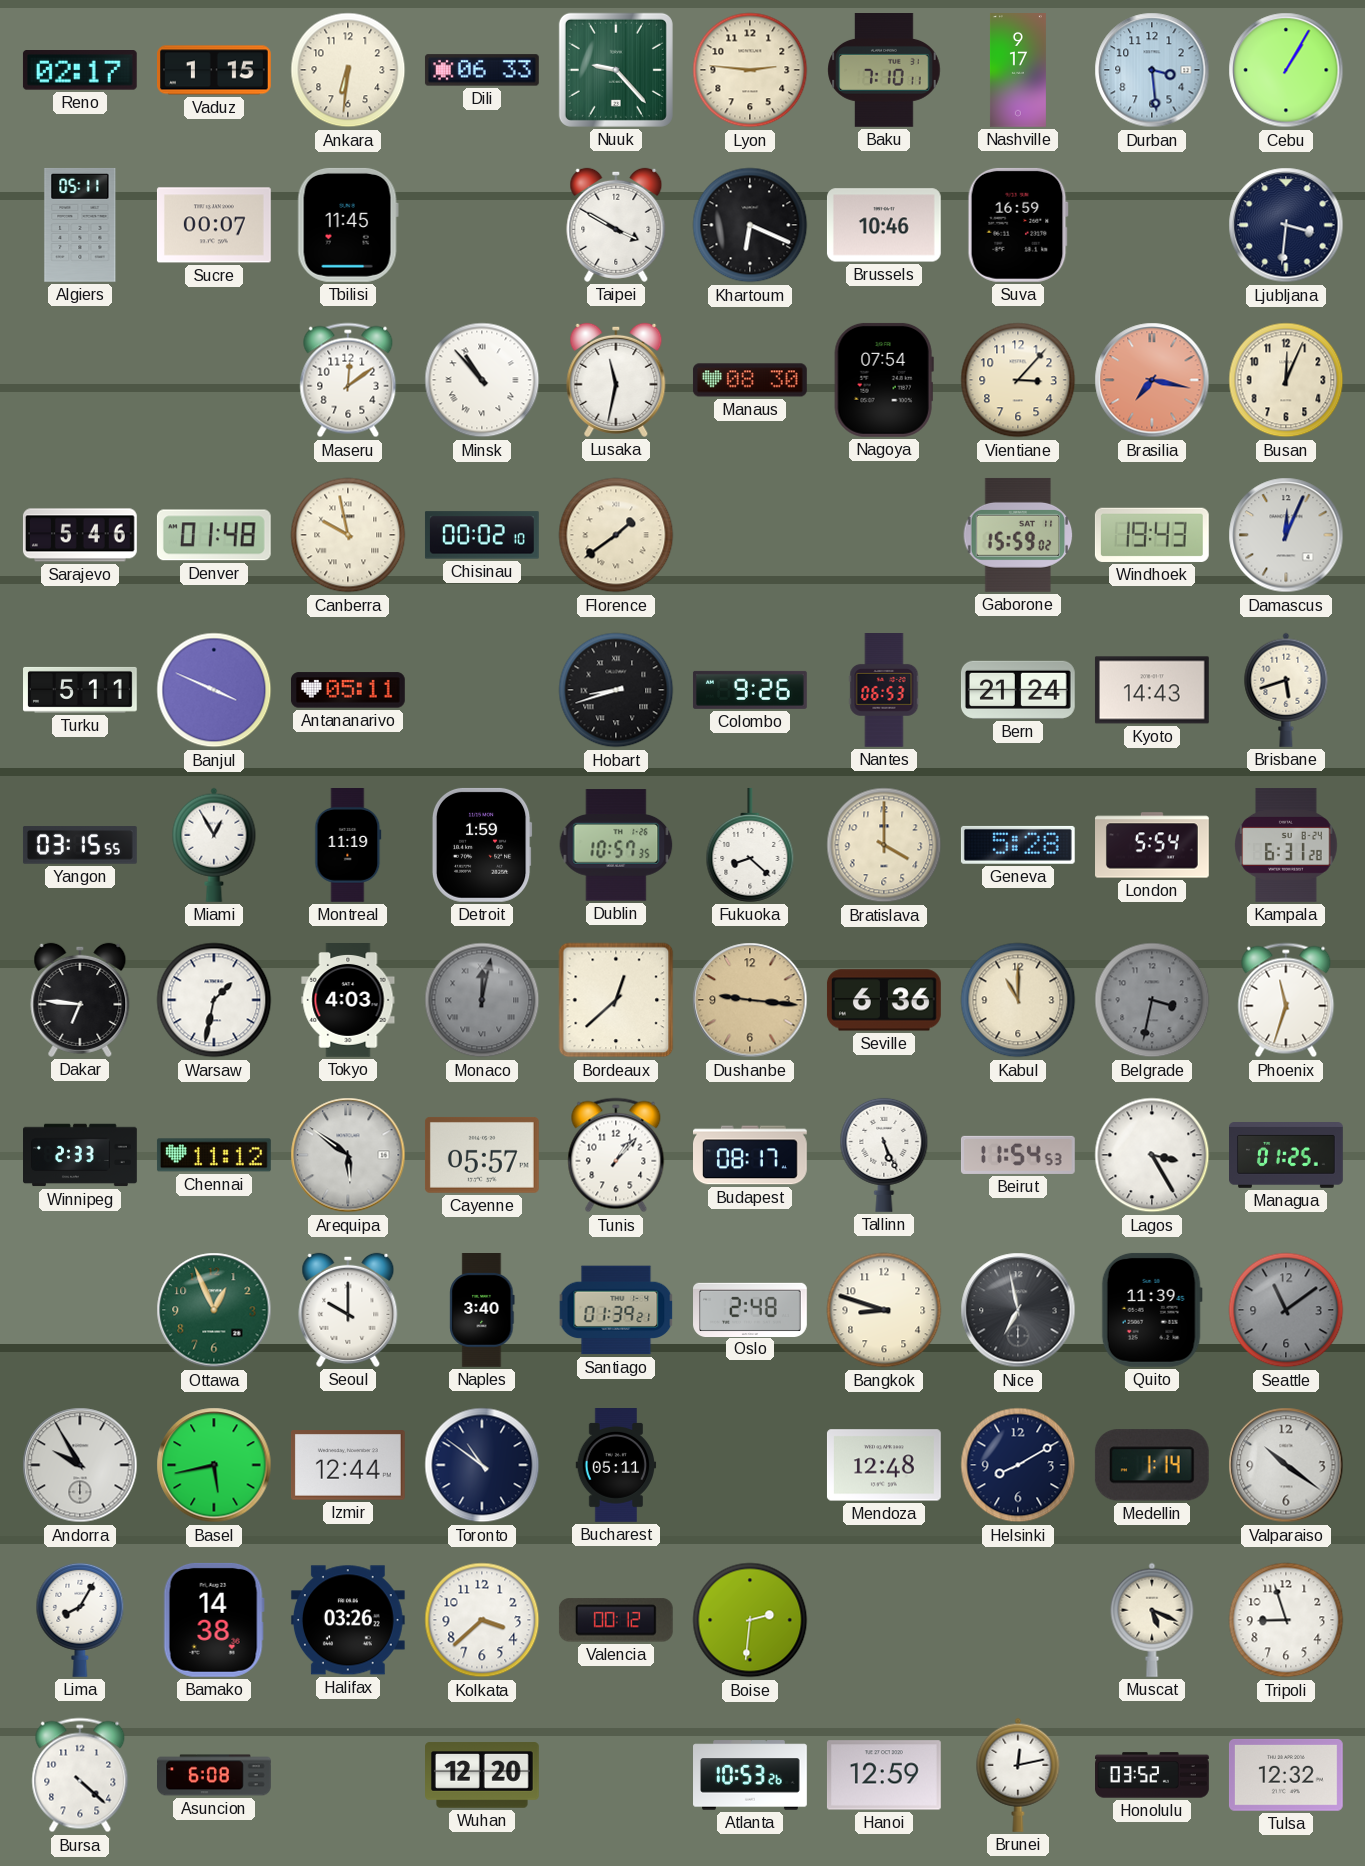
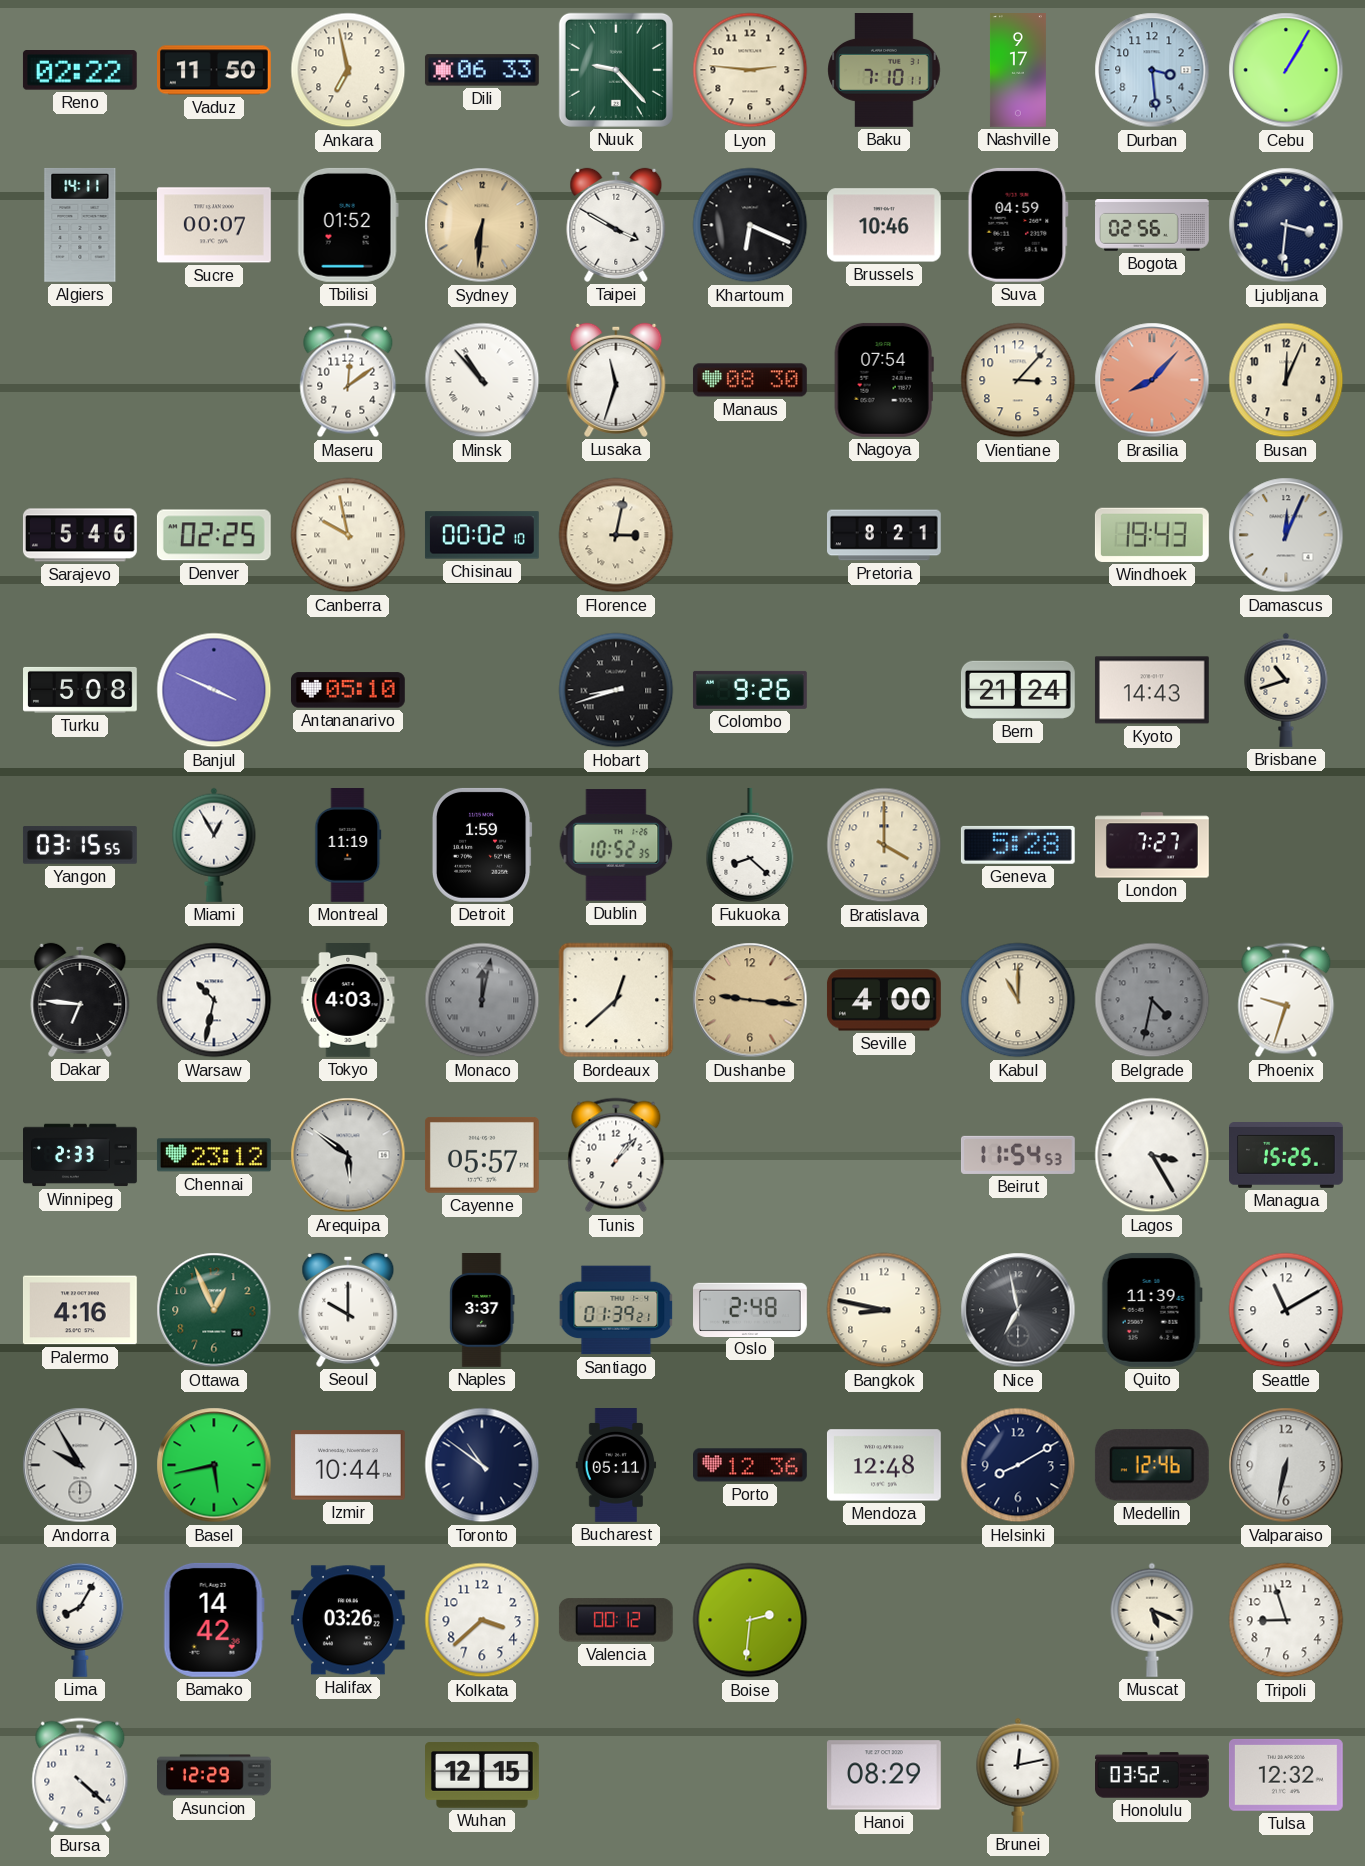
Reno: 02:17 -> 02:22 (80, 71)
Vaduz: 1:15 -> 11:50 (215, 70)
Ankara: 6:31 -> 6:58 (348, 70)
Algiers: 05:11 -> 14:11 (80, 225)
Tbilisi: 11:45 -> 01:52 (348, 225)
Sydney: none -> 6:31 (482, 225)
Suva: 16:59 -> 04:59 (1018, 225)
Bogota: none -> 02:56 (1153, 226)
Lusaka: 11:32 -> 11:33 (616, 380)
Brasilia: 7:17 -> 8:07 (1152, 380)
Denver: 01:48 -> 02:25 (214, 535)
Florence: 1:39 -> 3:02 (616, 535)
Pretoria: none -> 8:21 (885, 535)
Gaborone: 15:59 -> none (1018, 535)
Turku: 5:11 -> 5:08 (81, 690)
Antananarivo: 05:11 -> 05:10 (348, 690)
Nantes: 06:53 -> none (884, 691)
Brisbane: 5:42 -> 10:42 (1286, 690)
Dublin: 10:57 -> 10:52 (616, 845)
London: 5:54 -> 7:27 (1153, 845)
Kampala: 6:31 -> none (1286, 846)
Warsaw: 1:32 -> 10:32 (214, 1000)
Seville: 6:36 -> 4:00 (884, 1000)
Belgrade: 3:32 -> 4:32 (1152, 1000)
Phoenix: 11:33 -> 9:33 (1286, 1000)
Chennai: 11:12 -> 23:12 (214, 1155)
Budapest: 08:17 -> none (751, 1155)
Tallinn: 5:26 -> none (884, 1155)
Managua: 01:25 -> 15:25 (1287, 1156)
Palermo: none -> 4:16 (80, 1310)
Naples: 3:40 -> 3:37 (482, 1311)
Bangkok: 8:48 -> 8:47 (884, 1310)
Seattle: 11:09 -> 11:10 (1286, 1310)
Seattle dial: grey -> white (1286, 1310)
Izmir: 12:44 -> 10:44 (348, 1465)
Porto: none -> 12:36 (751, 1465)
Medellin: 1:14 -> 12:46 (1152, 1465)
Valparaiso: 10:21 -> 6:32 (1286, 1465)
Bamako: 14:38 -> 14:42 (214, 1620)
Asuncion: 6:08 -> 12:29 (215, 1775)
Wuhan: 12:20 -> 12:15 (483, 1775)
Atlanta: 10:53 -> none (751, 1775)
Hanoi: 12:59 -> 08:29 (884, 1775)
